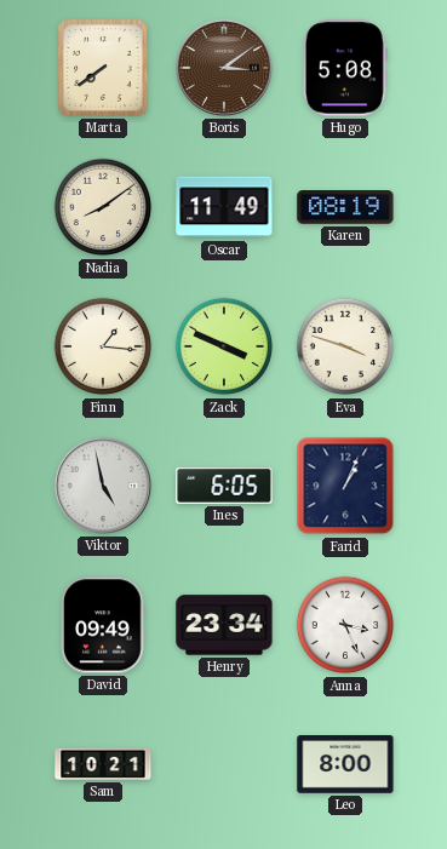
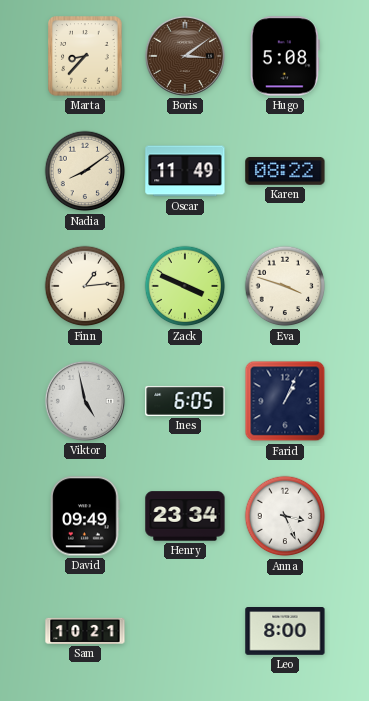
Marta: 7:39 -> 8:37 (85, 56)
Karen: 08:19 -> 08:22 (285, 172)
Finn: 1:16 -> 1:14 (85, 286)
